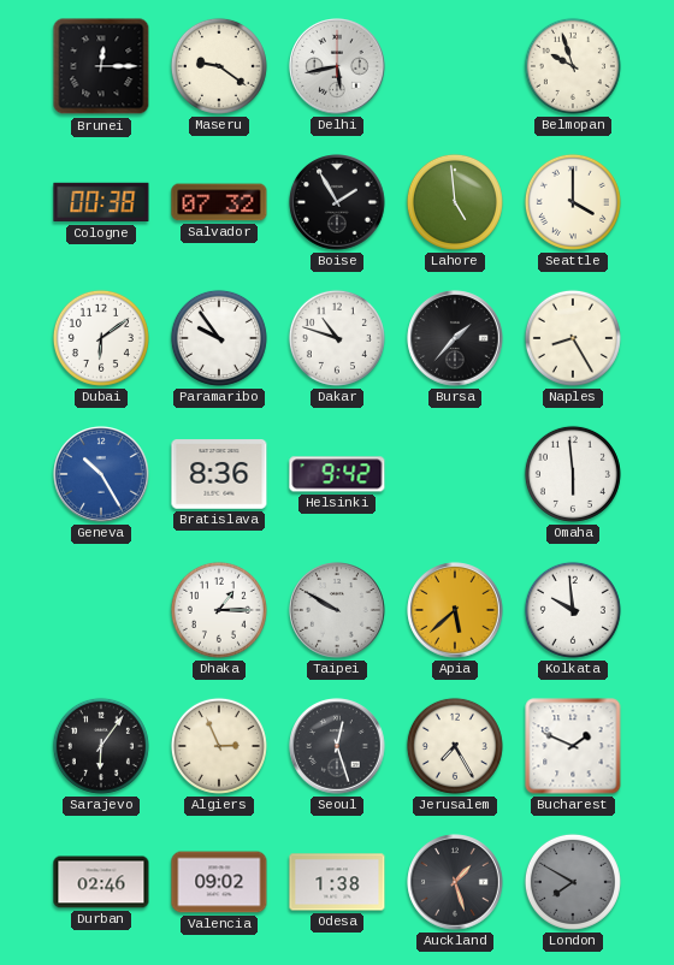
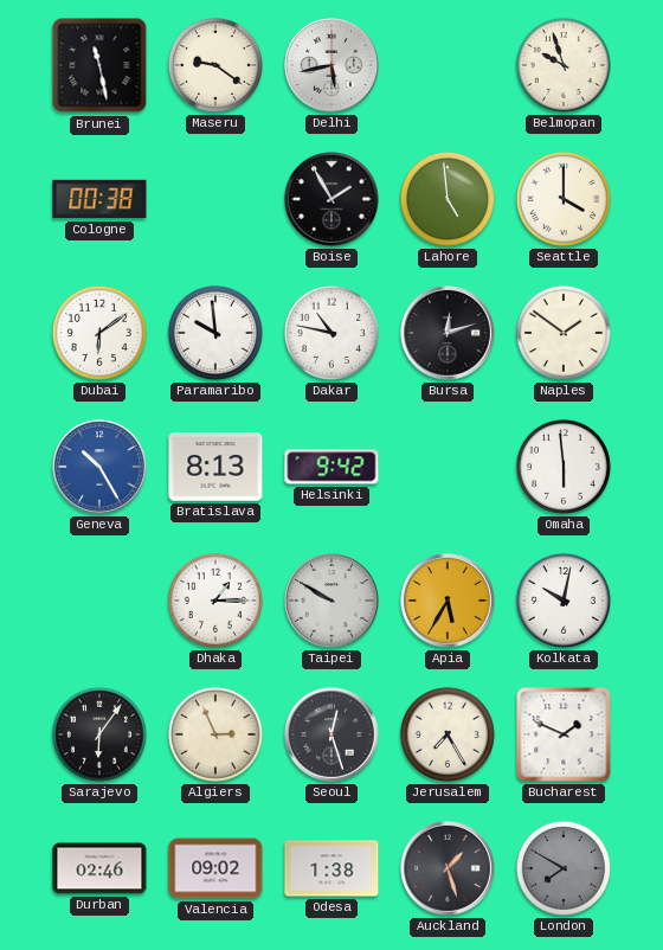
Brunei: 12:15 -> 11:28 (99, 65)
Salvador: 07:32 -> none (219, 202)
Paramaribo: 9:54 -> 9:59 (215, 333)
Dakar: 10:48 -> 10:47 (331, 333)
Bursa: 1:37 -> 12:12 (448, 333)
Naples: 8:25 -> 1:51 (564, 333)
Bratislava: 8:36 -> 8:13 (215, 467)
Apia: 5:38 -> 5:35 (448, 601)
Kolkata: 9:59 -> 10:02 (564, 601)
